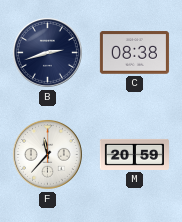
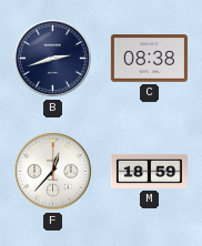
F: 11:37 -> 12:37 (52, 171)
M: 20:59 -> 18:59 (149, 171)
